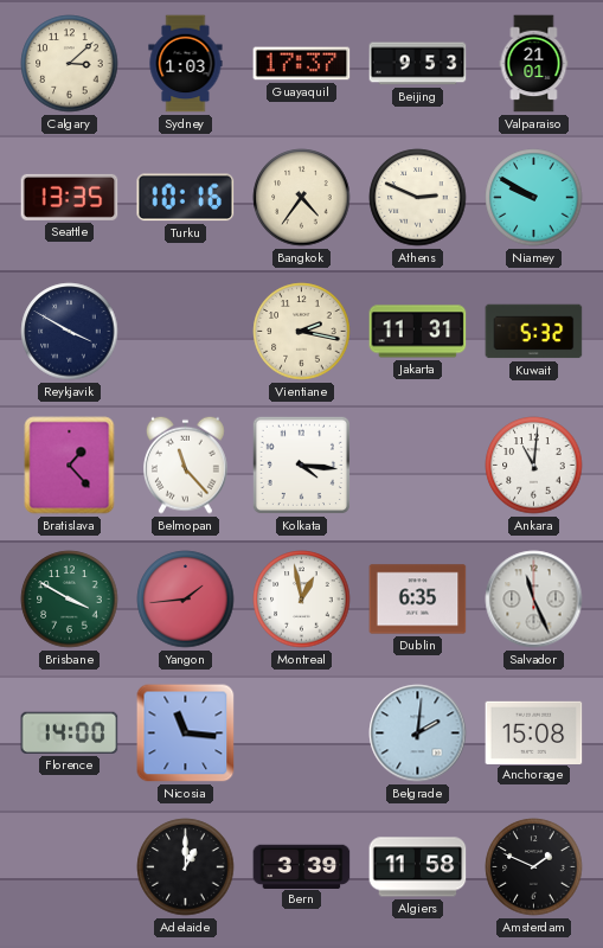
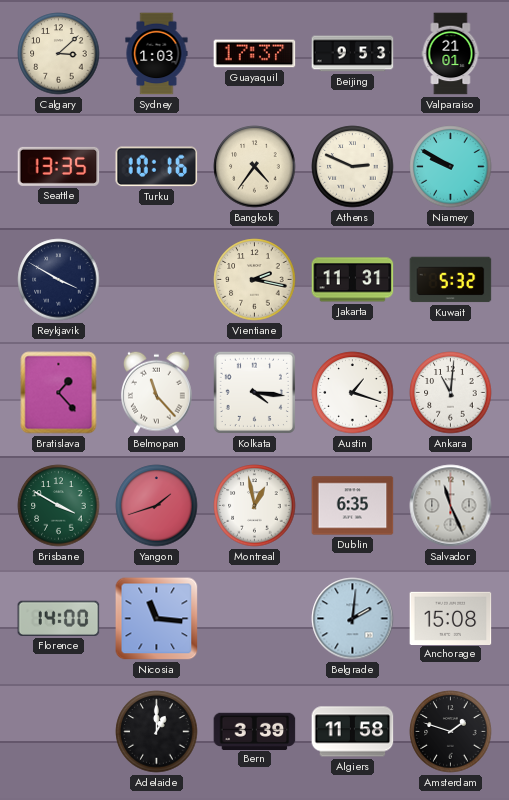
Austin: none -> 1:18 (353, 393)
Yangon: 1:44 -> 1:42 (157, 506)
Amsterdam: 1:49 -> 1:48 (451, 732)
